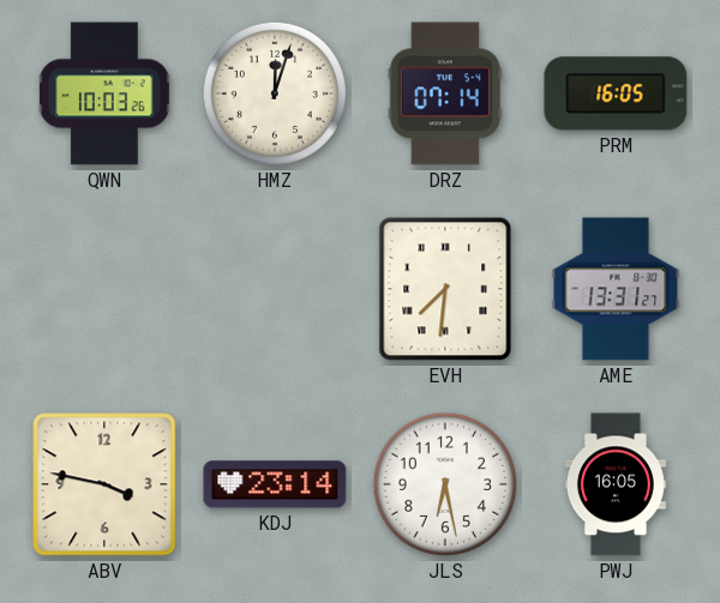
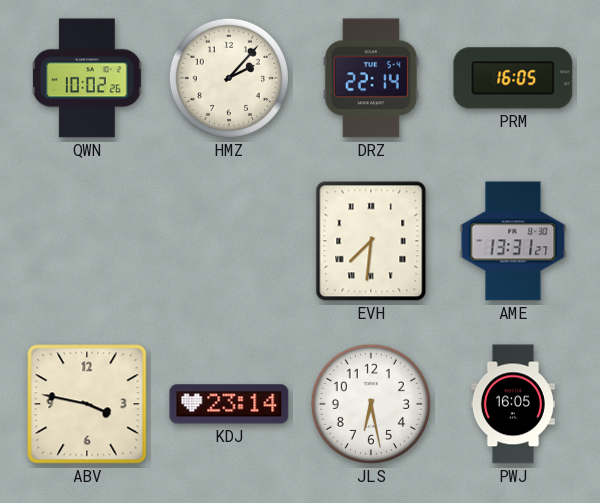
QWN: 10:03 -> 10:02 (87, 78)
HMZ: 12:03 -> 2:07 (229, 78)
DRZ: 07:14 -> 22:14 (371, 78)
